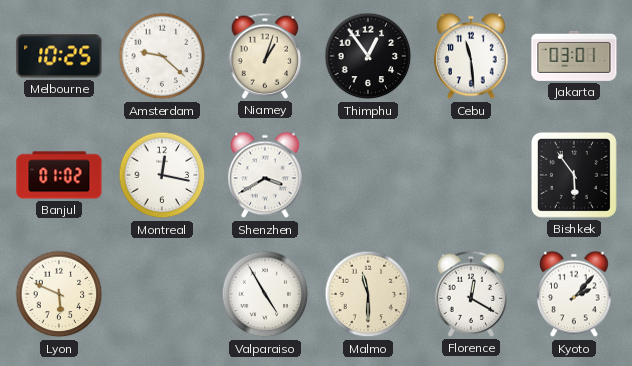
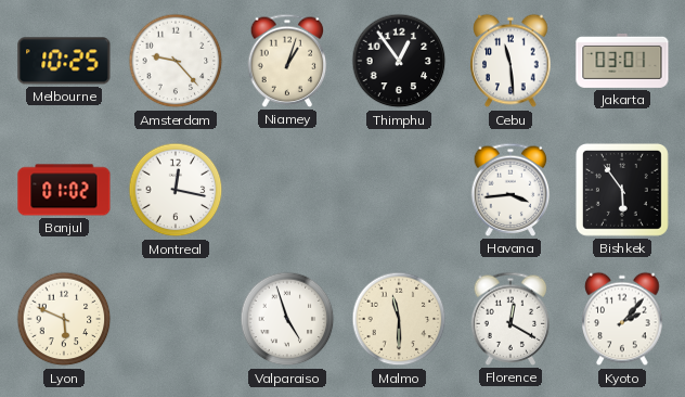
Amsterdam: 9:22 -> 9:23 (176, 61)
Shenzhen: 3:40 -> none (265, 175)
Havana: none -> 3:44 (510, 190)
Valparaiso: 4:55 -> 4:57 (287, 319)
